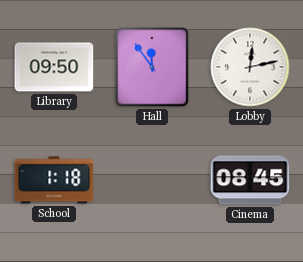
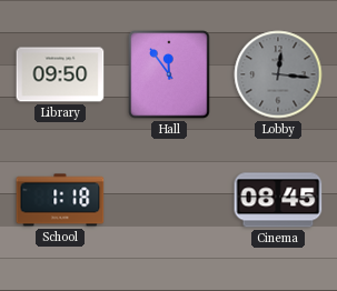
Lobby: 12:13 -> 12:16 (278, 74)
Lobby dial: white -> grey (278, 74)
